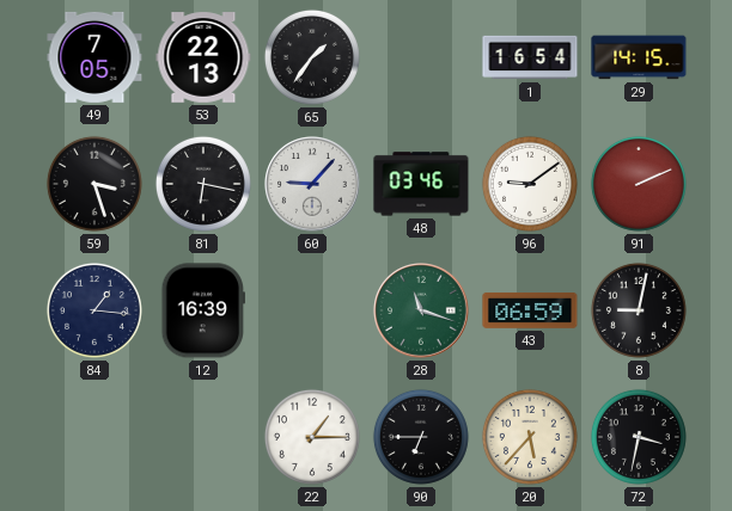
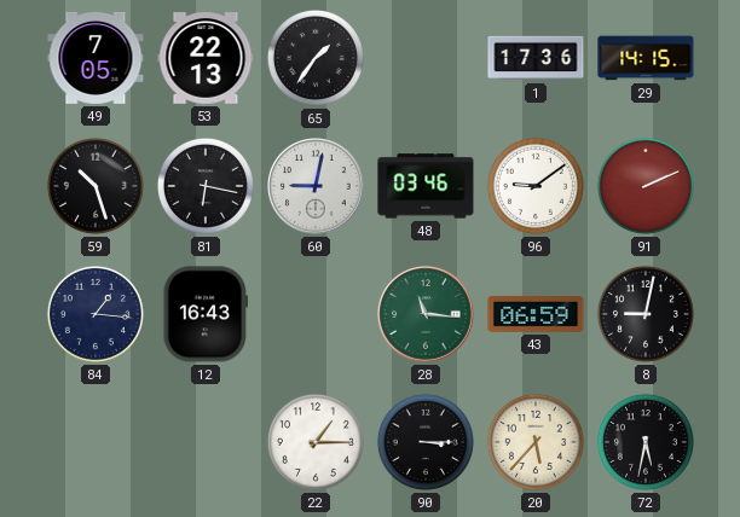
1: 16:54 -> 17:36 (536, 58)
59: 3:27 -> 10:27 (96, 186)
60: 9:07 -> 9:02 (316, 186)
12: 16:39 -> 16:43 (206, 314)
28: 11:18 -> 11:16 (426, 314)
90: 6:45 -> 3:15 (426, 442)
72: 3:32 -> 5:32 (646, 442)
